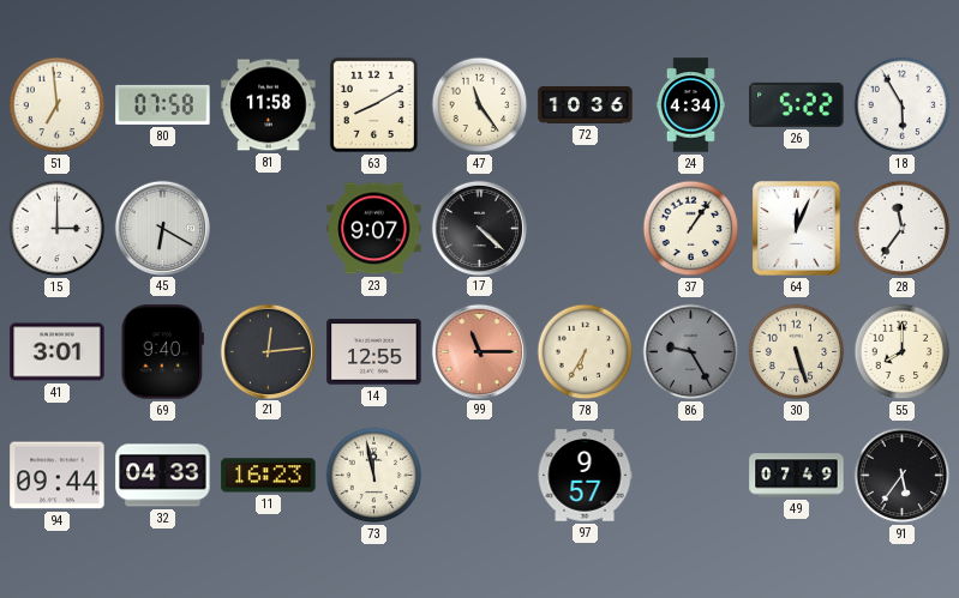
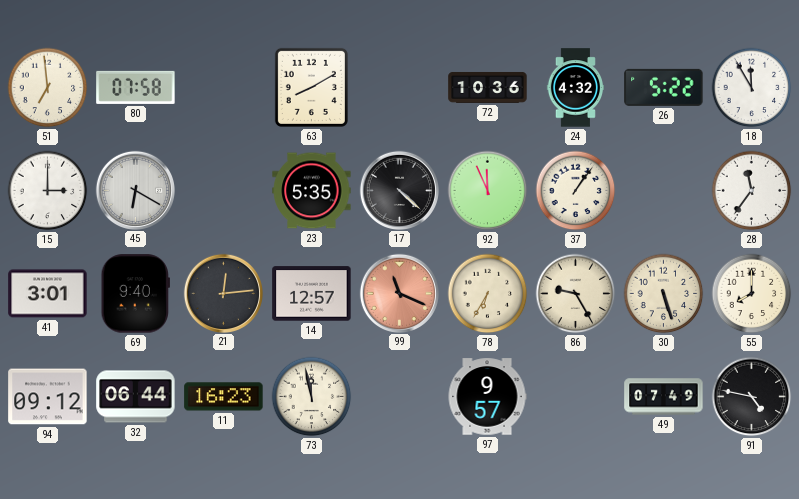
81: 11:58 -> none (269, 105)
47: 11:24 -> none (480, 105)
24: 4:34 -> 4:32 (575, 88)
18: 5:55 -> 11:55 (752, 88)
23: 9:07 -> 5:35 (312, 191)
92: none -> 11:56 (488, 191)
64: 12:04 -> none (797, 229)
14: 12:55 -> 12:57 (312, 294)
99: 11:15 -> 11:19 (399, 293)
86 dial: grey -> cream (576, 294)
94: 09:44 -> 09:12 (48, 397)
32: 04:33 -> 06:44 (136, 397)
91: 5:36 -> 4:47 (752, 397)
